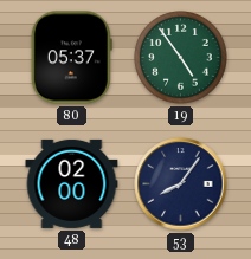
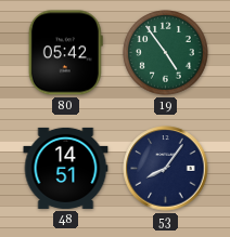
80: 05:37 -> 05:42 (65, 53)
48: 02:00 -> 14:51 (66, 168)
